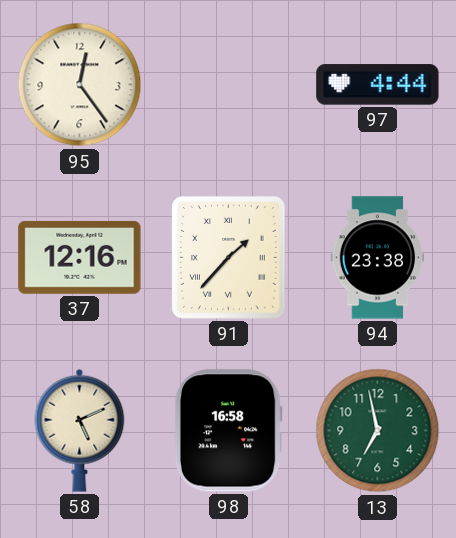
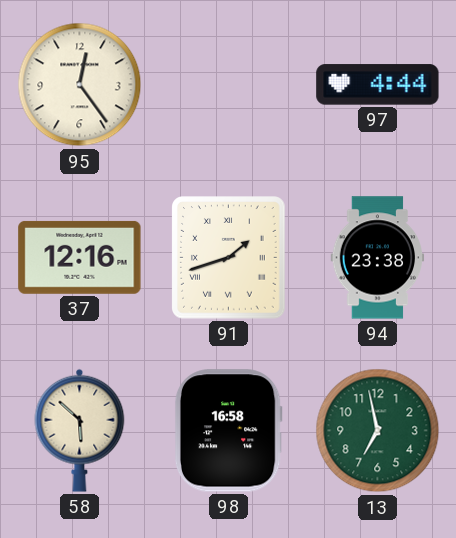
91: 1:37 -> 1:42 (229, 258)
58: 5:11 -> 5:52 (80, 430)
